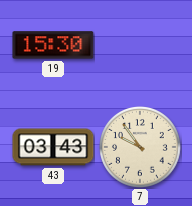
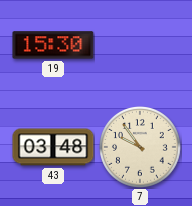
43: 03:43 -> 03:48 (53, 147)
